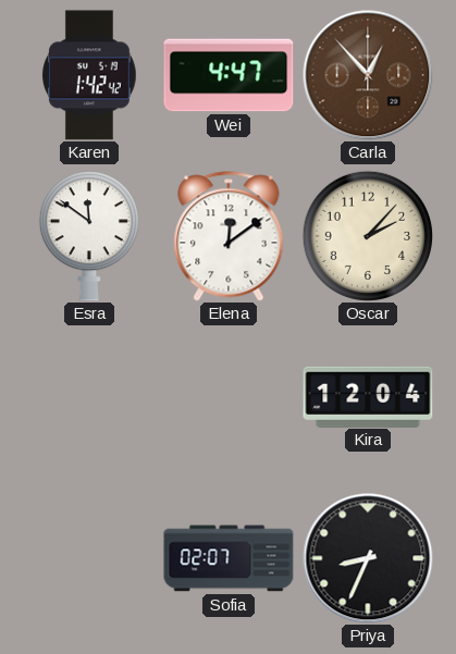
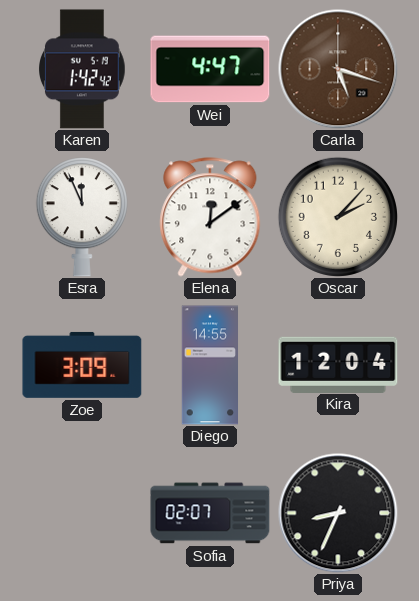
Carla: 12:53 -> 5:18 (338, 69)
Esra: 11:51 -> 11:56 (82, 217)
Zoe: none -> 3:09 (82, 365)
Diego: none -> 14:55 (210, 365)
